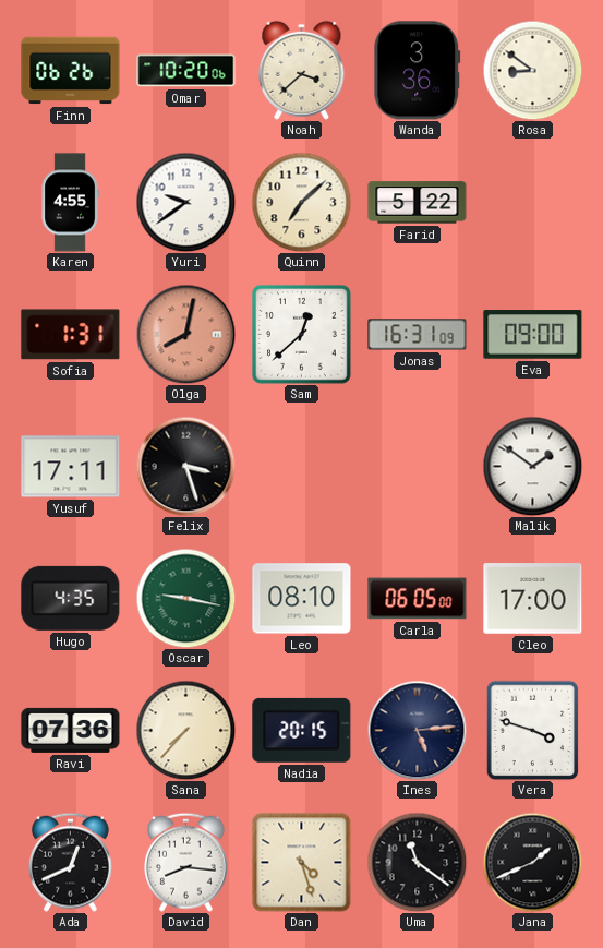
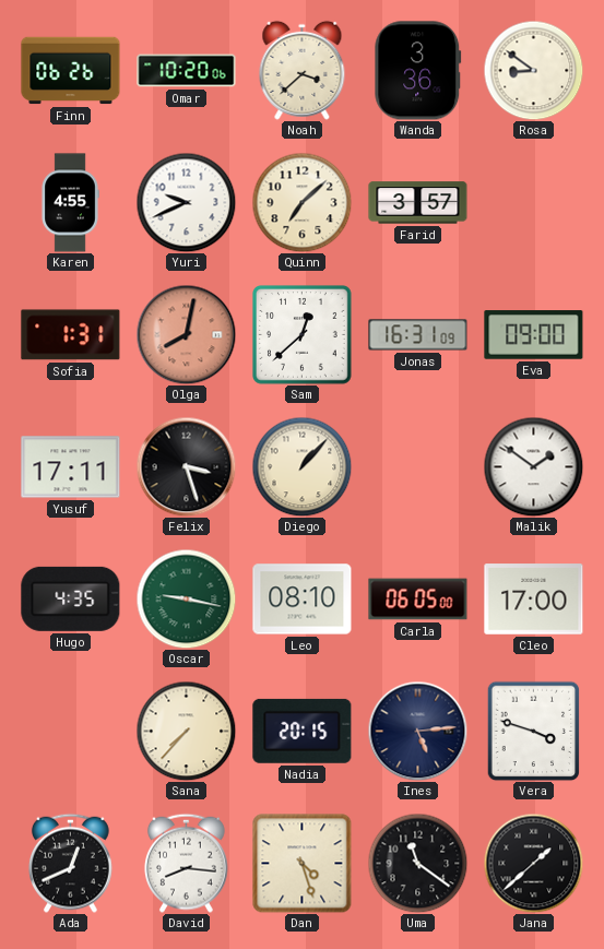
Yuri: 9:39 -> 9:41 (186, 202)
Farid: 5:22 -> 3:57 (418, 203)
Diego: none -> 1:07 (301, 466)
Ravi: 07:36 -> none (71, 730)
Jana: 1:41 -> 1:38 (533, 863)
